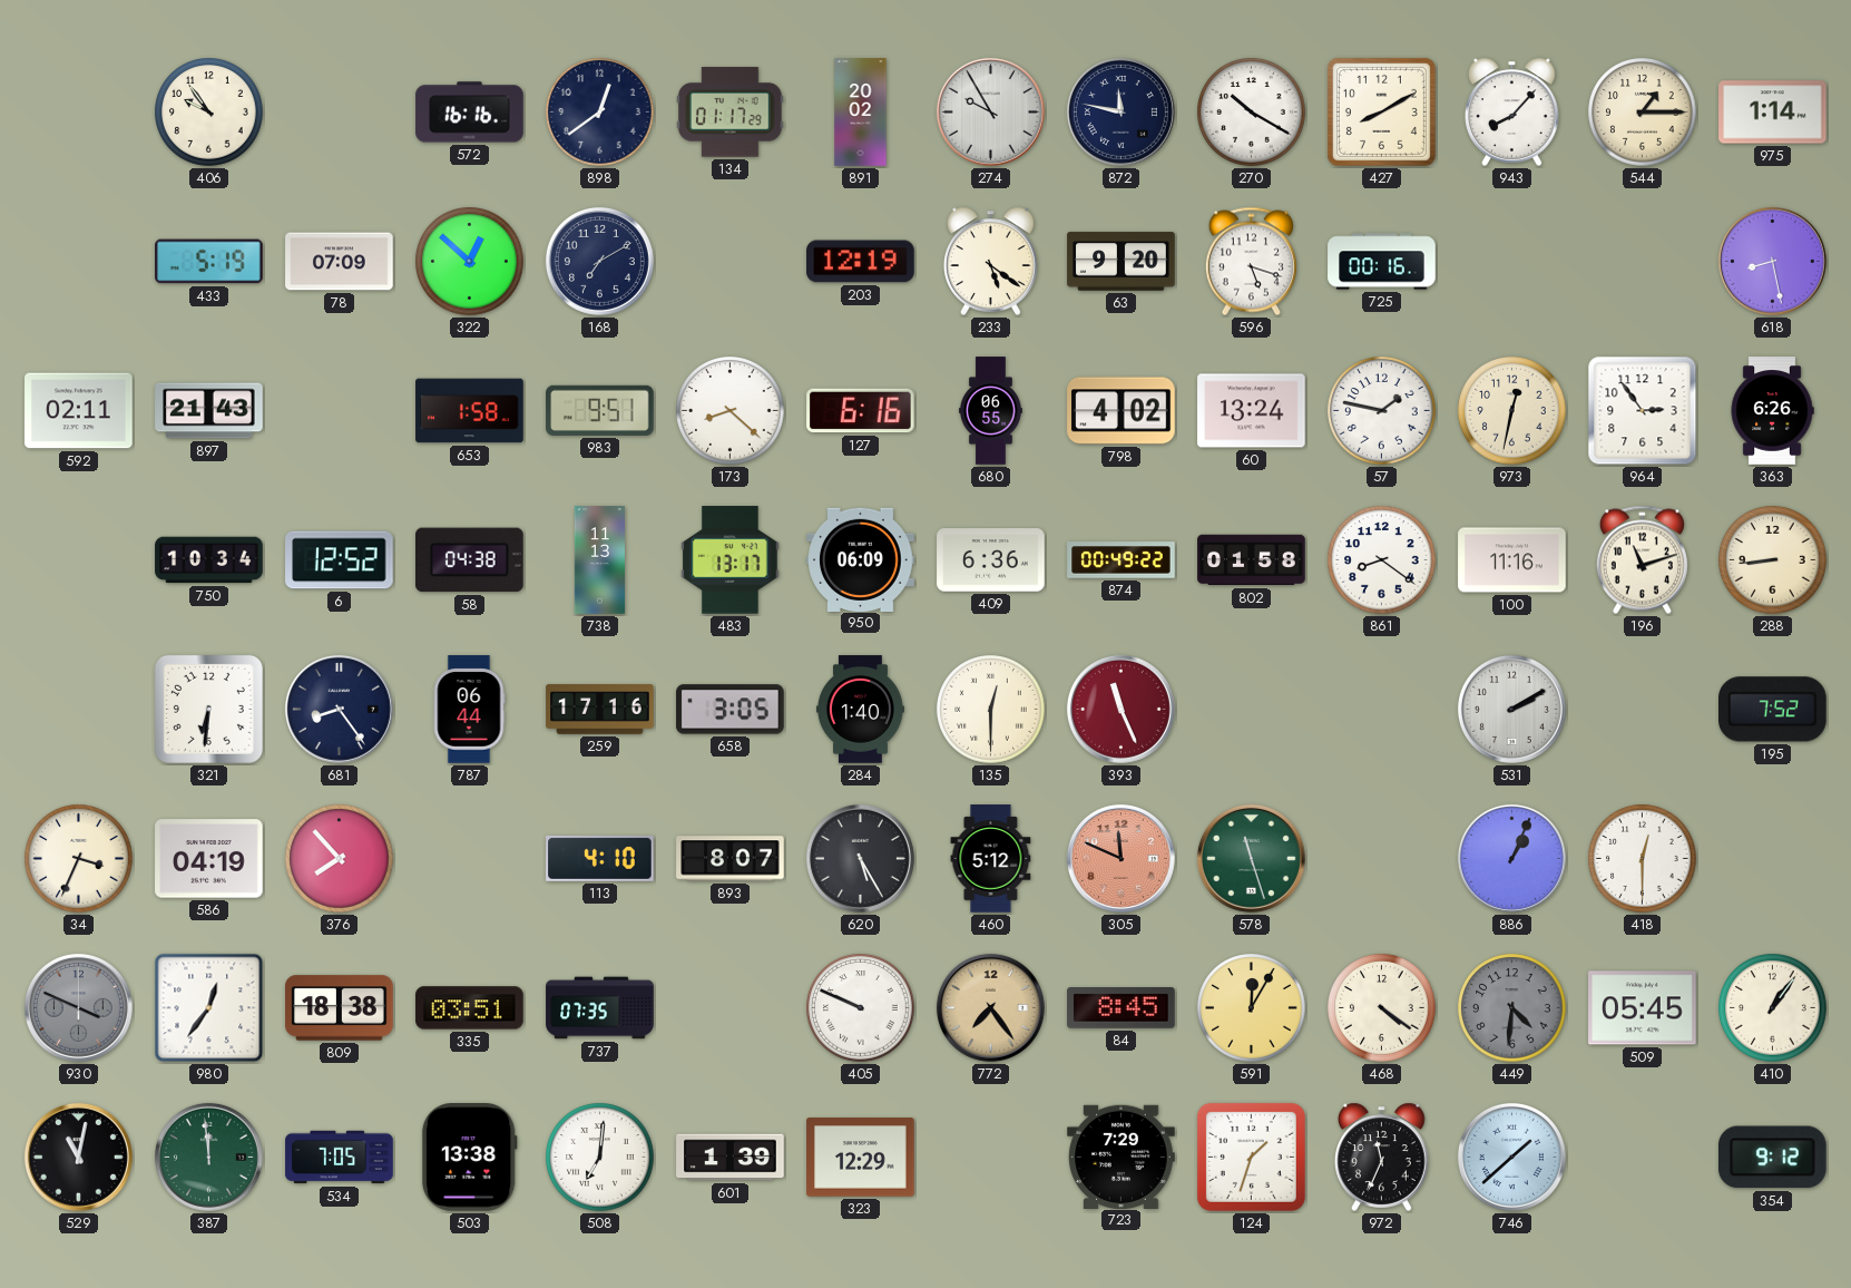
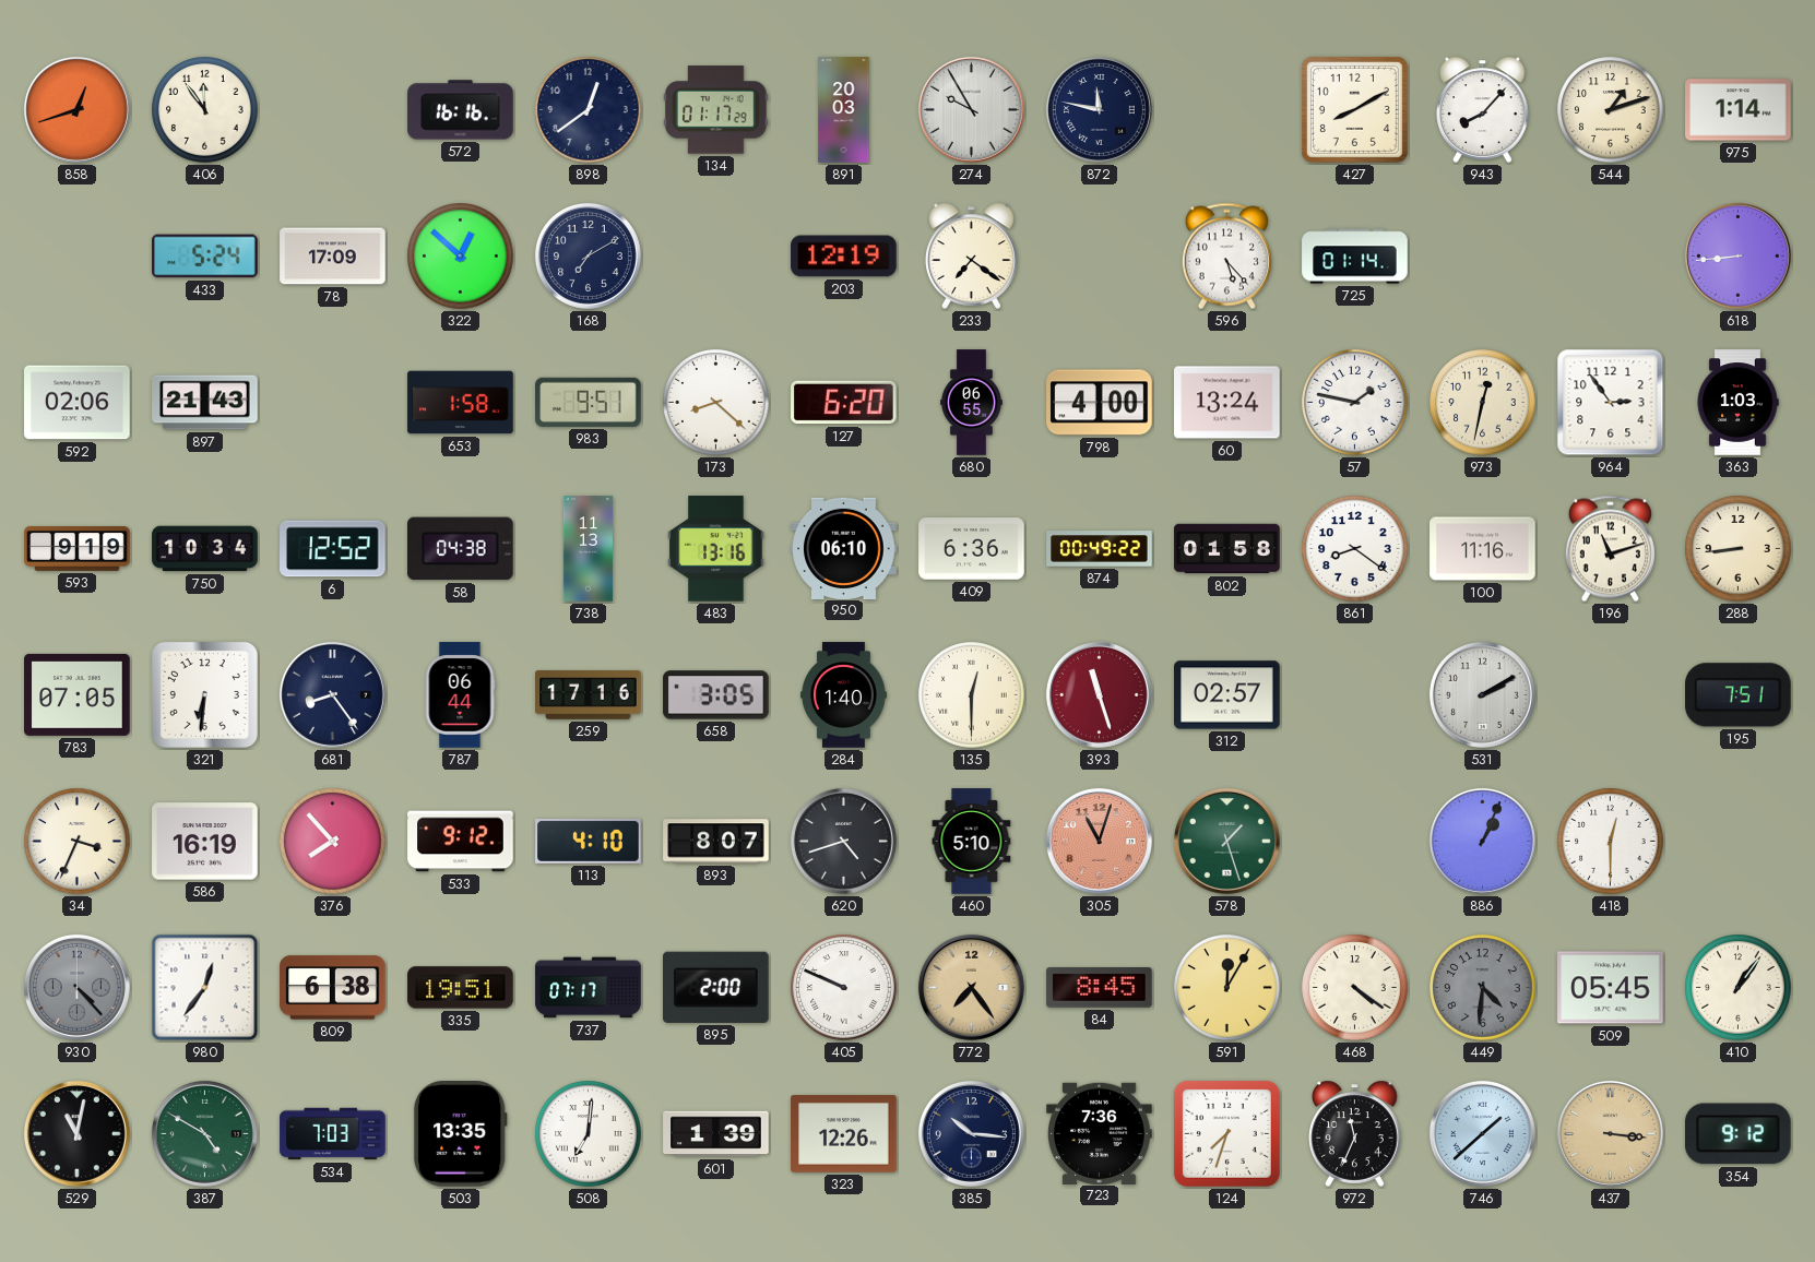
858: none -> 12:42 (76, 109)
406: 9:54 -> 11:54 (205, 110)
891: 20:02 -> 20:03 (844, 110)
270: 10:20 -> none (1252, 113)
544: 1:15 -> 1:12 (1611, 110)
433: 5:19 -> 5:24 (205, 257)
78: 07:09 -> 17:09 (333, 257)
233: 5:21 -> 7:21 (972, 255)
63: 9:20 -> none (1122, 262)
596: 5:18 -> 5:23 (1226, 257)
725: 00:16 -> 01:14 (1355, 257)
618: 8:28 -> 8:44 (1737, 255)
592: 02:11 -> 02:06 (78, 403)
127: 6:16 -> 6:20 (844, 403)
798: 4:02 -> 4:00 (1100, 403)
363: 6:26 -> 1:03 (1737, 403)
593: none -> 9:19 (78, 549)
483: 13:17 -> 13:16 (716, 549)
950: 06:09 -> 06:10 (844, 548)
783: none -> 07:05 (78, 694)
393: 11:26 -> 11:27 (1099, 694)
312: none -> 02:57 (1227, 695)
195: 7:52 -> 7:51 (1739, 695)
586: 04:19 -> 16:19 (205, 842)
533: none -> 9:12 (461, 842)
620: 5:25 -> 4:42 (843, 841)
460: 5:12 -> 5:10 (972, 842)
305: 11:49 -> 11:03 (1099, 841)
578: 11:27 -> 1:27 (1226, 841)
930: 3:49 -> 4:23 (76, 987)
809: 18:38 -> 6:38 (333, 988)
335: 03:51 -> 19:51 (461, 988)
737: 07:35 -> 07:17 (589, 988)
895: none -> 2:00 (716, 987)
387: 11:59 -> 4:50 (204, 1133)
534: 7:05 -> 7:03 (333, 1134)
503: 13:38 -> 13:35 (460, 1134)
323: 12:29 -> 12:26 (844, 1134)
385: none -> 10:16 (971, 1133)
723: 7:29 -> 7:36 (1100, 1133)
124: 1:33 -> 7:33 (1226, 1133)
437: none -> 3:16 (1610, 1133)
